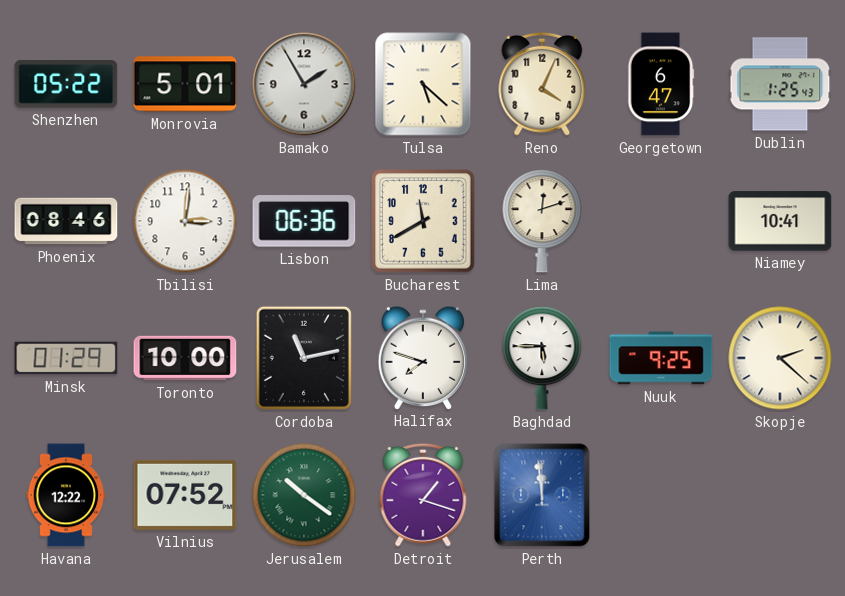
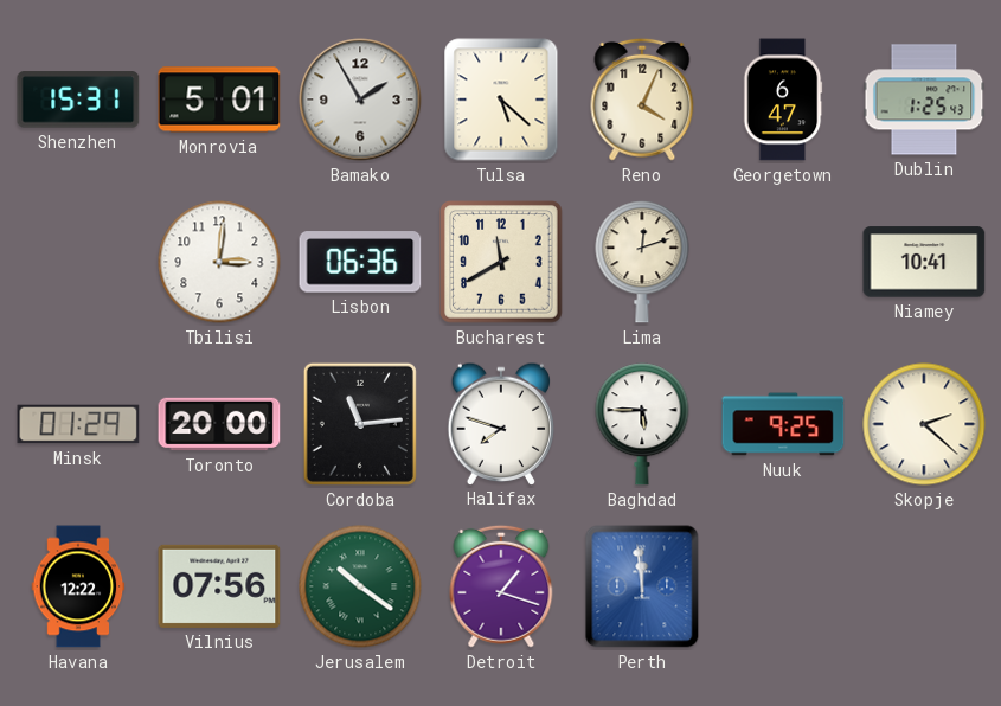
Shenzhen: 05:22 -> 15:31 (78, 100)
Phoenix: 08:46 -> none (66, 221)
Toronto: 10:00 -> 20:00 (219, 424)
Cordoba: 11:13 -> 11:14 (360, 424)
Vilnius: 07:52 -> 07:56 (219, 586)
